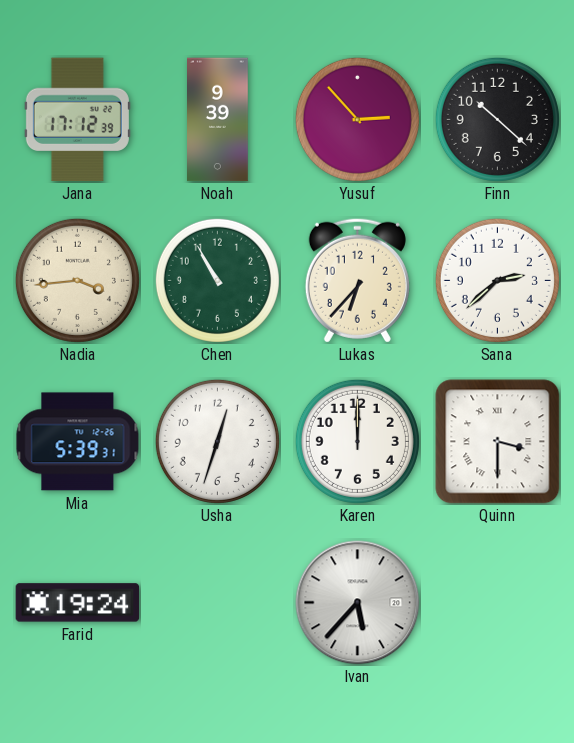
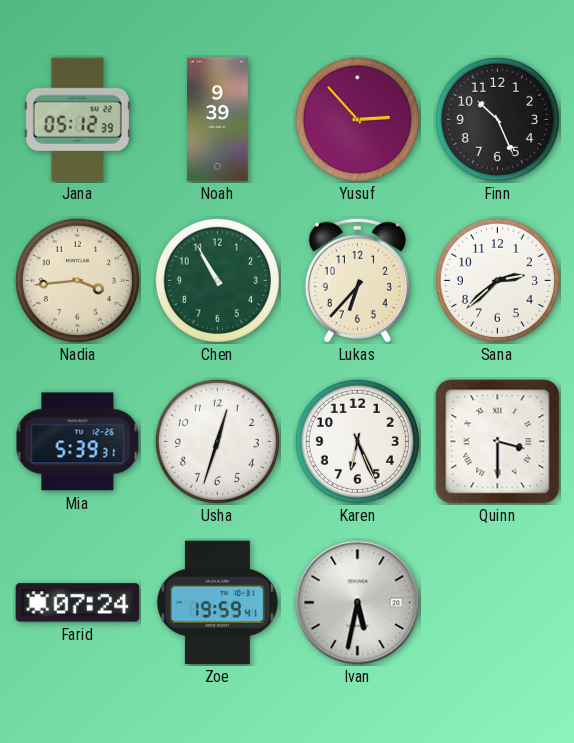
Jana: 17:12 -> 05:12 (77, 120)
Finn: 10:22 -> 10:26 (497, 119)
Karen: 12:00 -> 6:26 (357, 441)
Farid: 19:24 -> 07:24 (78, 603)
Zoe: none -> 19:59 (217, 603)
Ivan: 5:37 -> 5:32 (358, 603)
